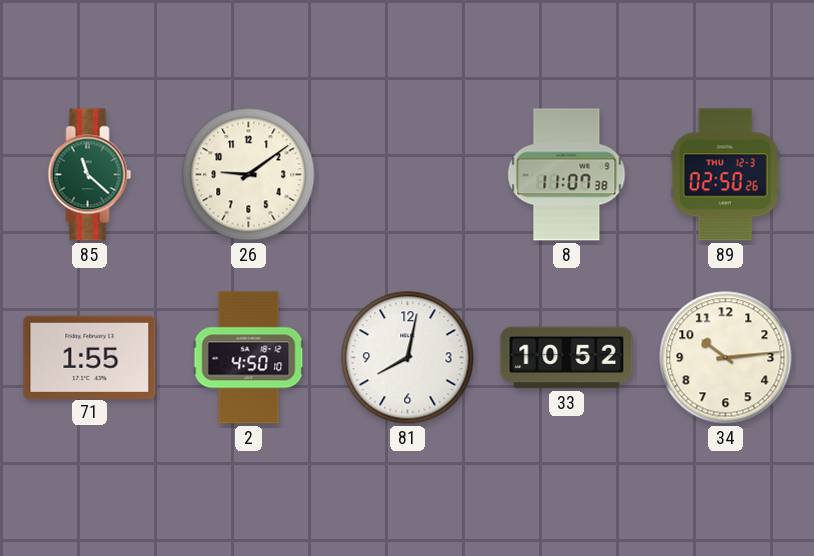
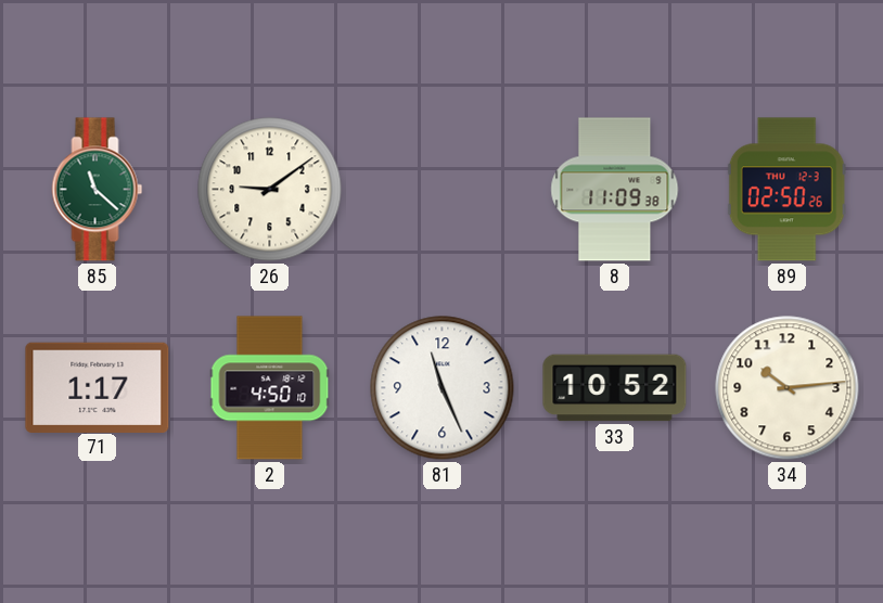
8: 11:07 -> 11:09 (615, 190)
71: 1:55 -> 1:17 (98, 387)
81: 8:02 -> 11:26 (443, 388)
